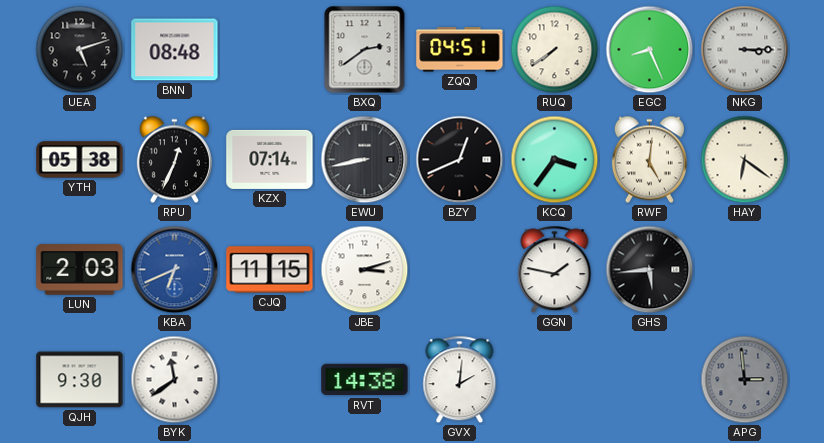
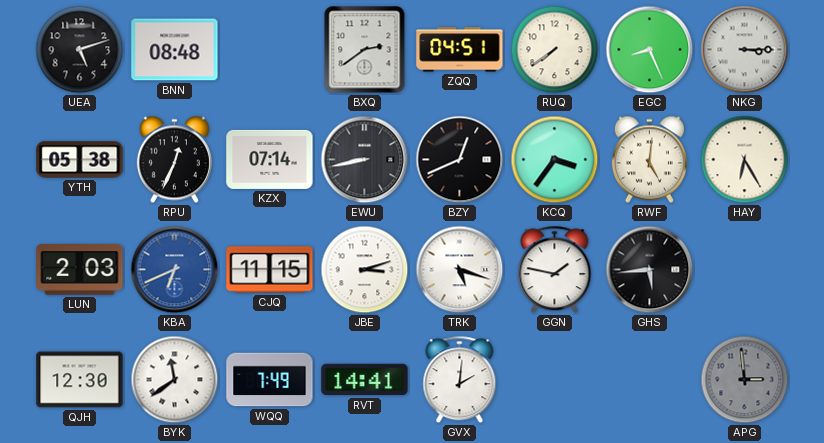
HAY: 6:21 -> 6:25 (745, 160)
TRK: none -> 5:18 (460, 270)
QJH: 9:30 -> 12:30 (80, 380)
WQQ: none -> 7:49 (270, 380)
RVT: 14:38 -> 14:41 (365, 380)
